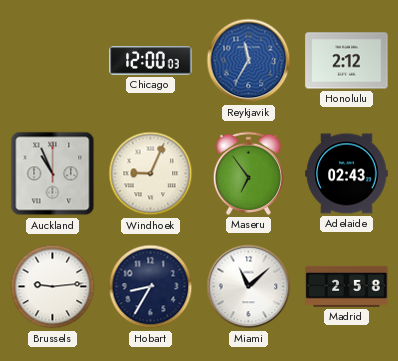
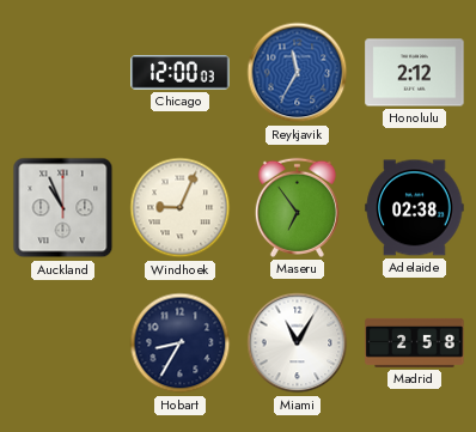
Adelaide: 02:43 -> 02:38 (415, 208)
Brussels: 9:14 -> none (53, 287)
Miami: 11:08 -> 11:05 (298, 343)
